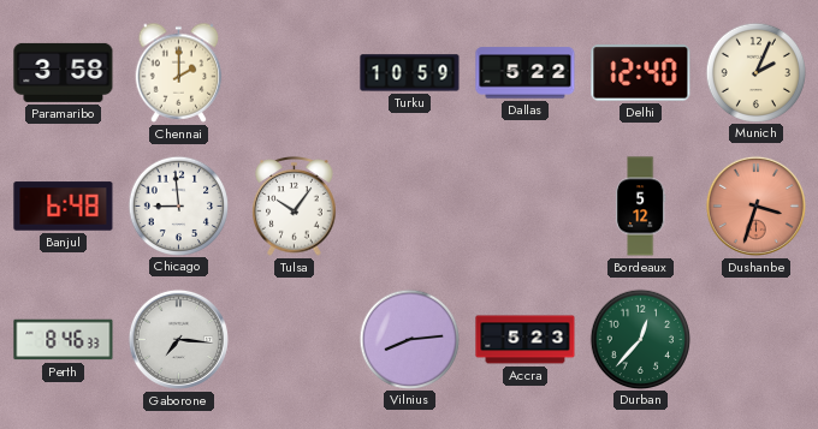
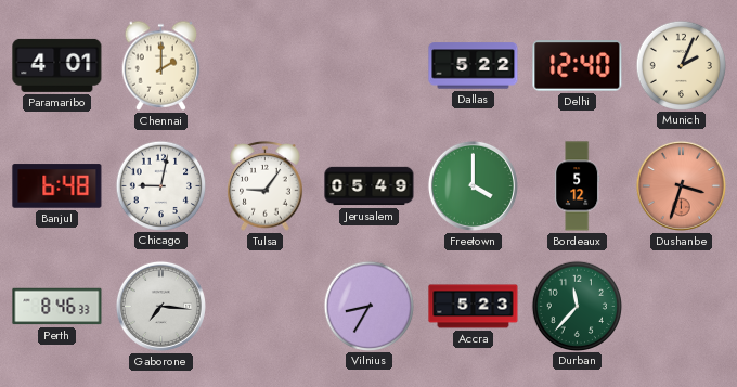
Paramaribo: 3:58 -> 4:01 (57, 65)
Turku: 10:59 -> none (410, 73)
Chicago: 8:59 -> 9:02 (160, 185)
Tulsa: 10:06 -> 9:06 (266, 186)
Jerusalem: none -> 05:49 (370, 186)
Freetown: none -> 4:00 (473, 185)
Vilnius: 8:14 -> 8:35 (368, 306)
Durban: 12:37 -> 11:37 (577, 306)
